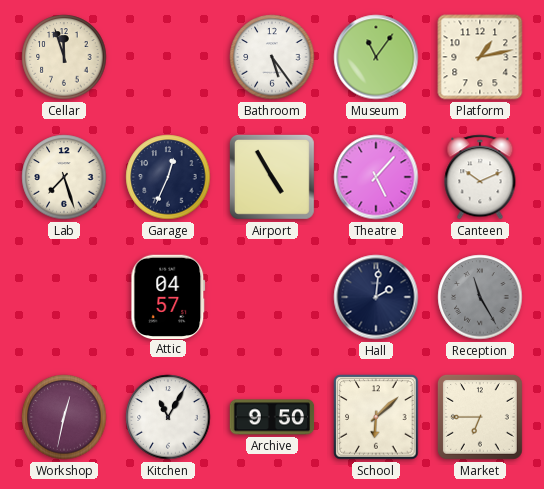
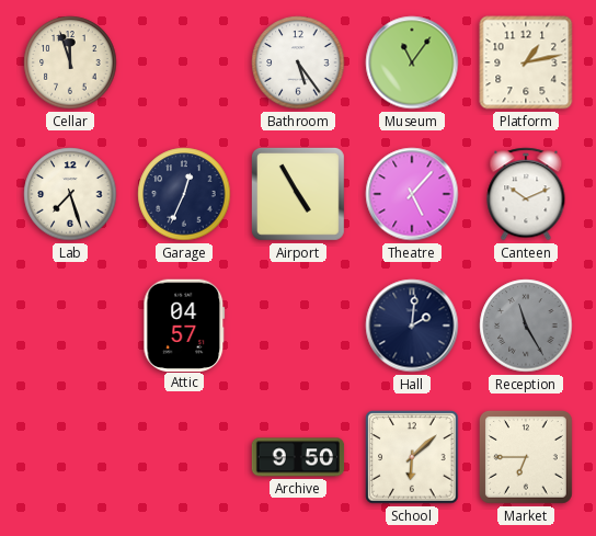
Workshop: 12:32 -> none (64, 417)
Kitchen: 11:05 -> none (168, 417)
